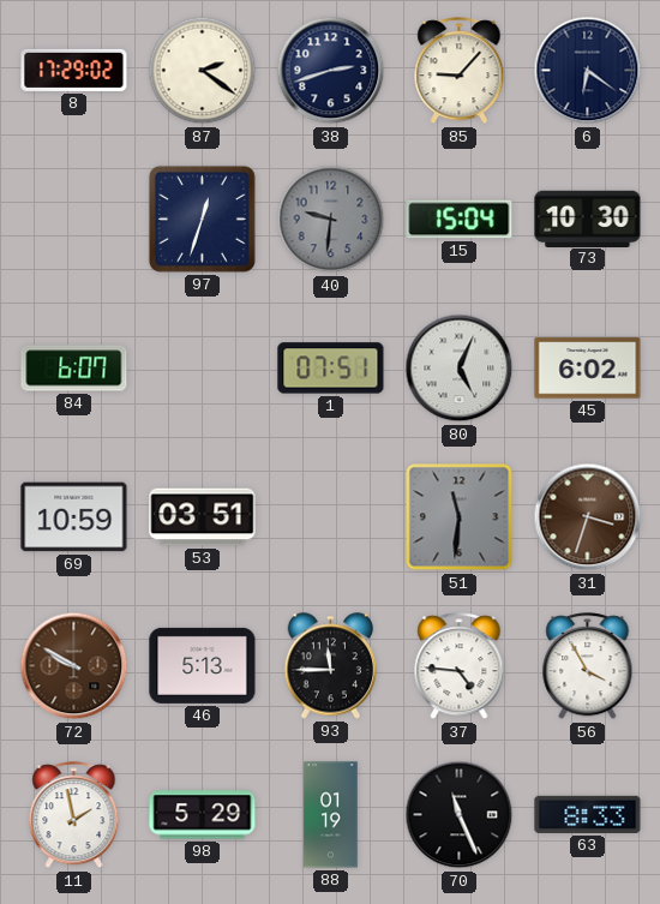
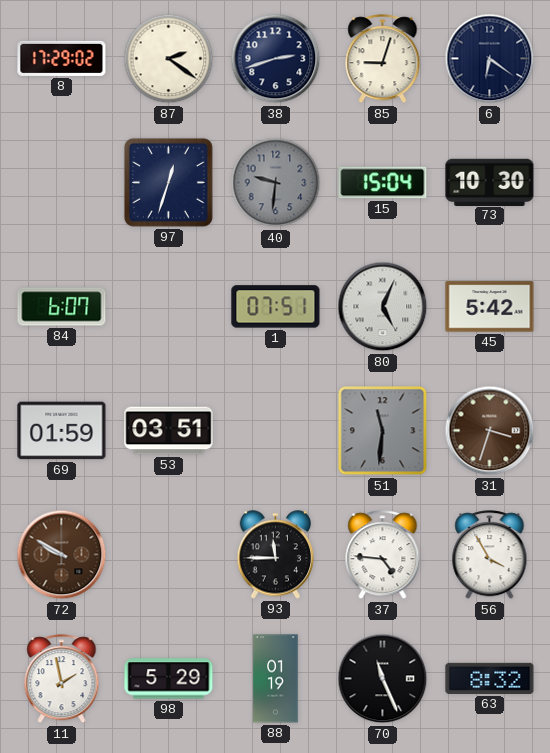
85: 9:07 -> 9:03 (383, 59)
45: 6:02 -> 5:42 (490, 307)
69: 10:59 -> 01:59 (62, 431)
46: 5:13 -> none (203, 665)
63: 8:33 -> 8:32 (490, 678)
